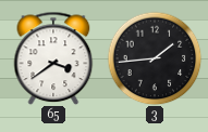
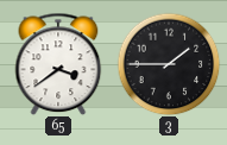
3: 1:44 -> 1:45 (169, 64)
